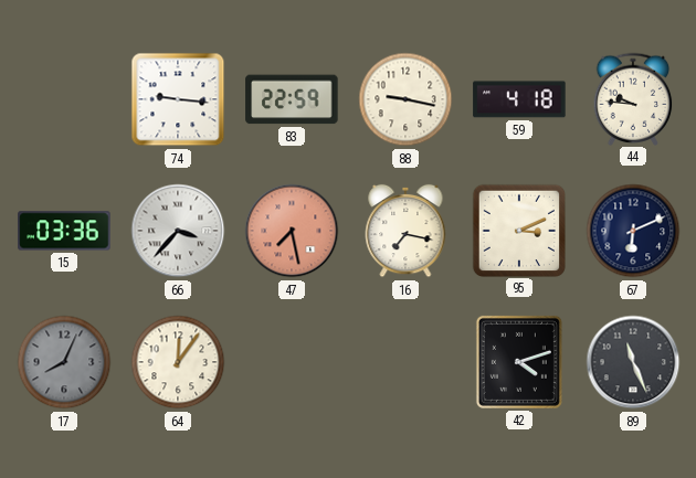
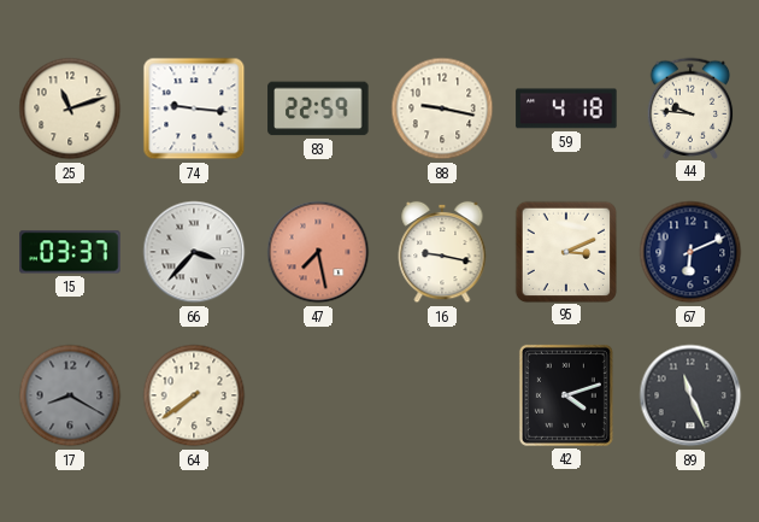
25: none -> 11:12 (70, 108)
15: 03:36 -> 03:37 (70, 252)
16: 7:17 -> 9:17 (442, 252)
17: 8:04 -> 8:20 (70, 395)
64: 12:06 -> 7:39 (194, 395)
